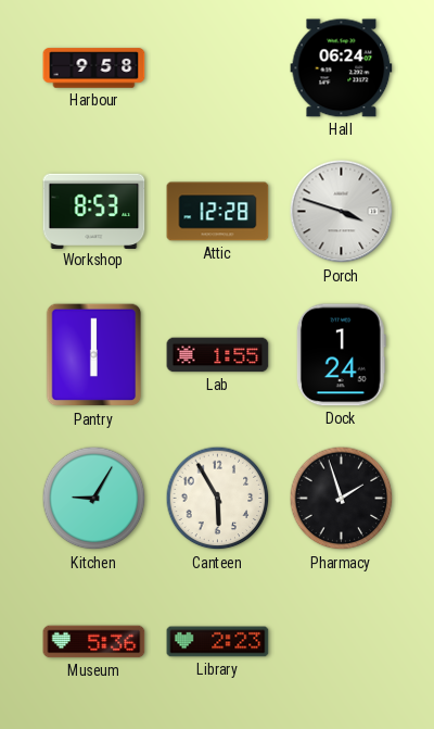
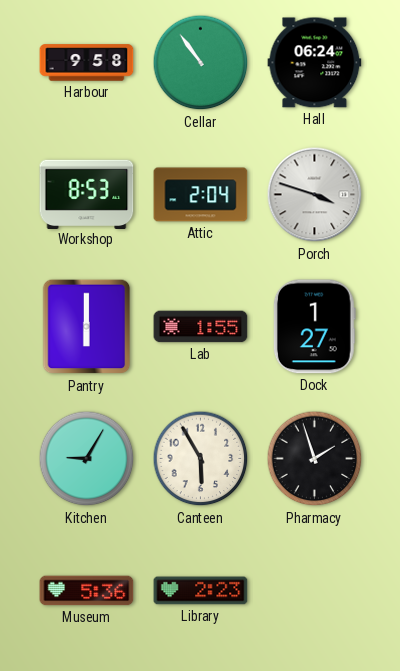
Cellar: none -> 10:54 (201, 63)
Attic: 12:28 -> 2:04 (201, 195)
Dock: 1:24 -> 1:27 (314, 327)
